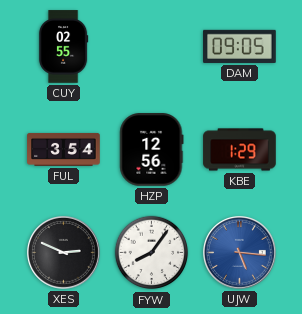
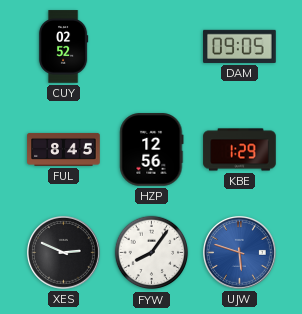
CUY: 02:55 -> 02:52 (63, 47)
FUL: 3:54 -> 8:45 (64, 149)
UJW: 5:16 -> 5:48 (239, 252)
